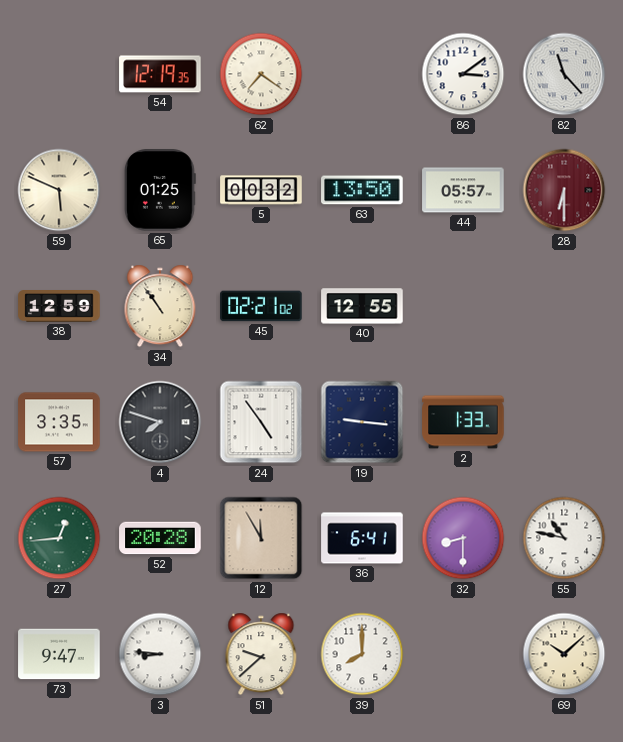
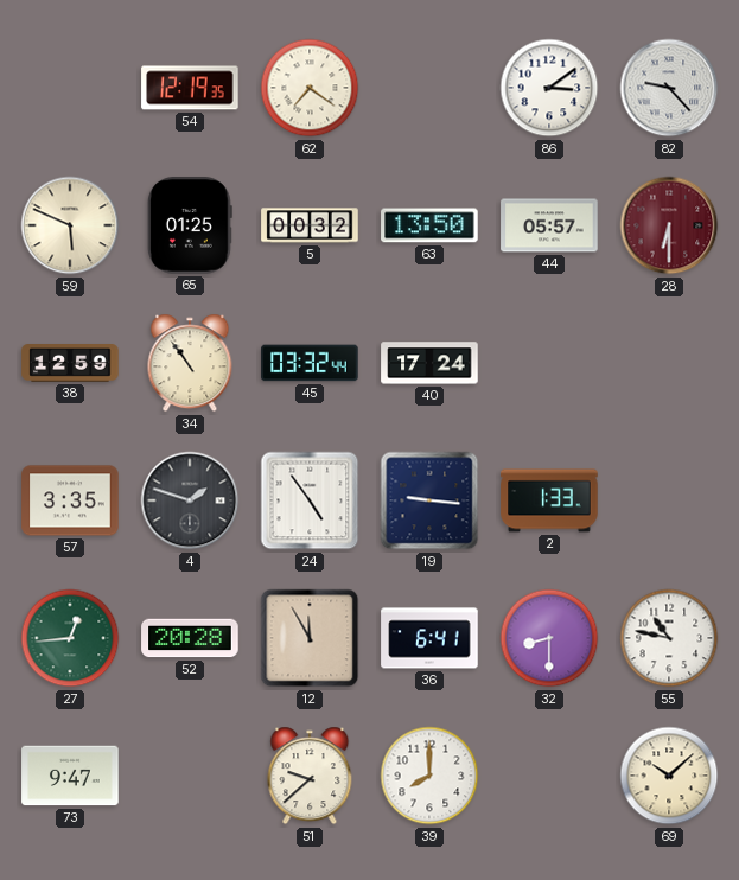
82: 11:23 -> 9:23 (669, 88)
45: 02:21 -> 03:32 (310, 363)
40: 12:55 -> 17:24 (429, 363)
4: 7:48 -> 1:48 (190, 500)
3: 8:46 -> none (160, 654)
